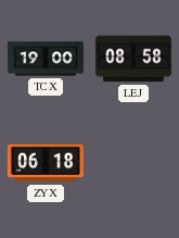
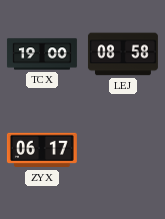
ZYX: 06:18 -> 06:17 (42, 150)
